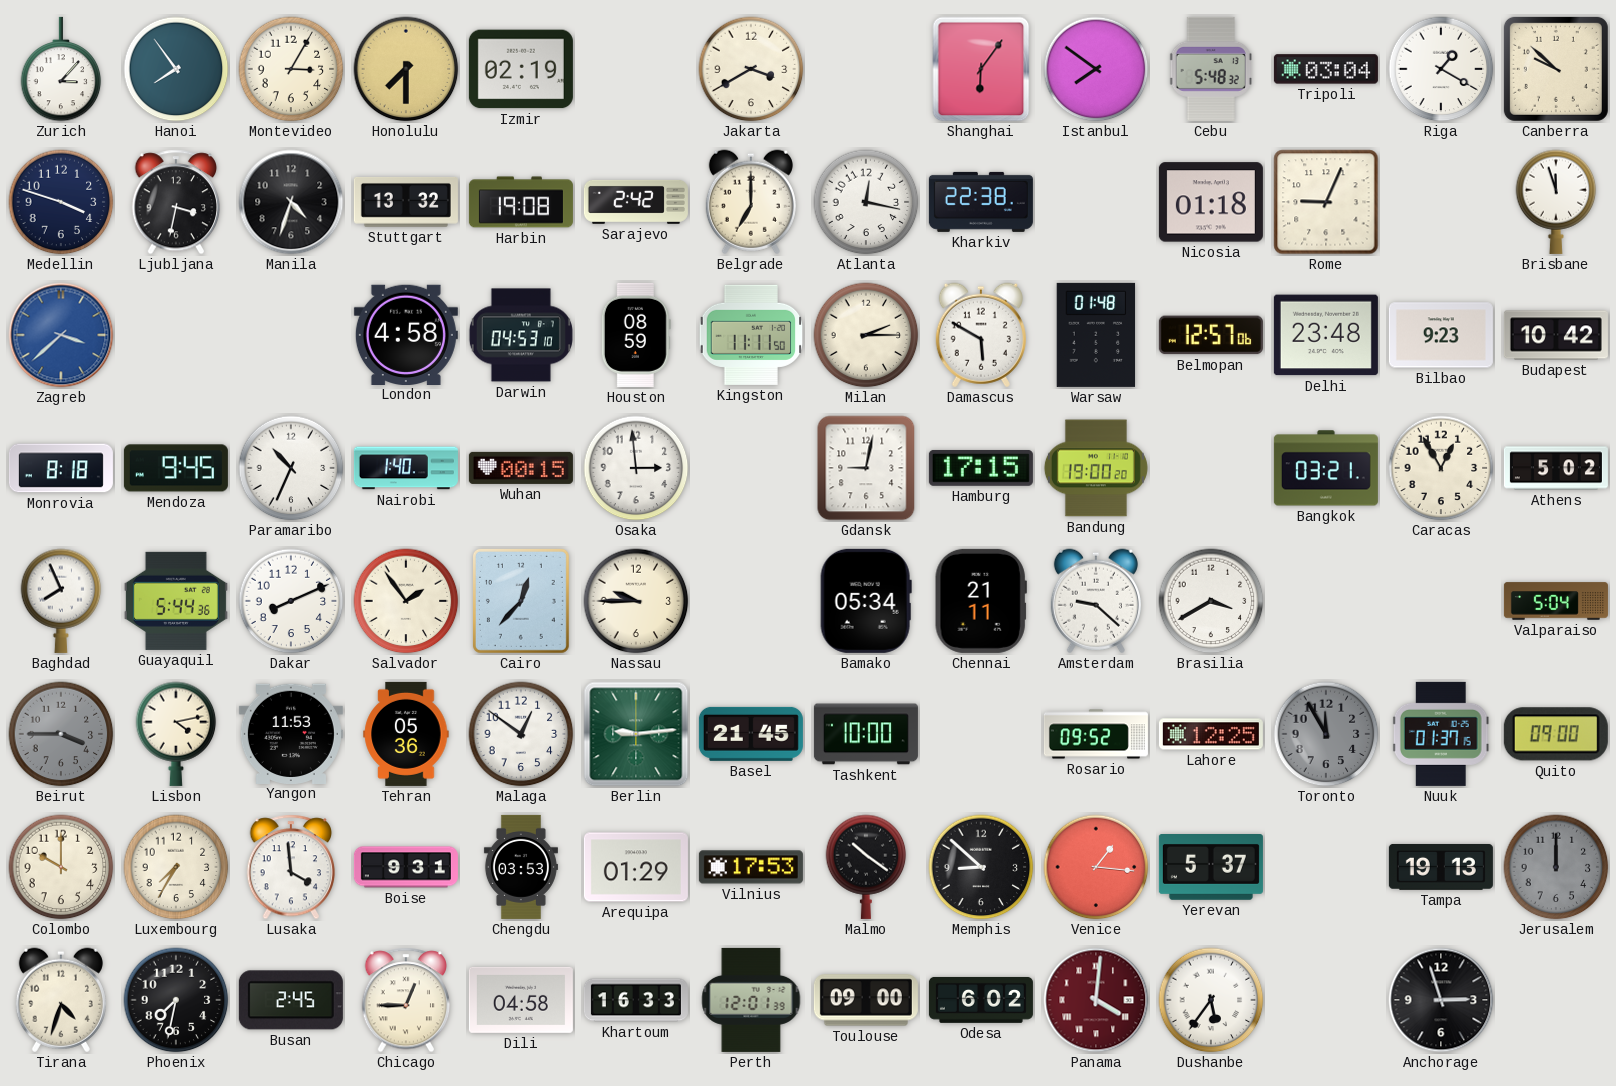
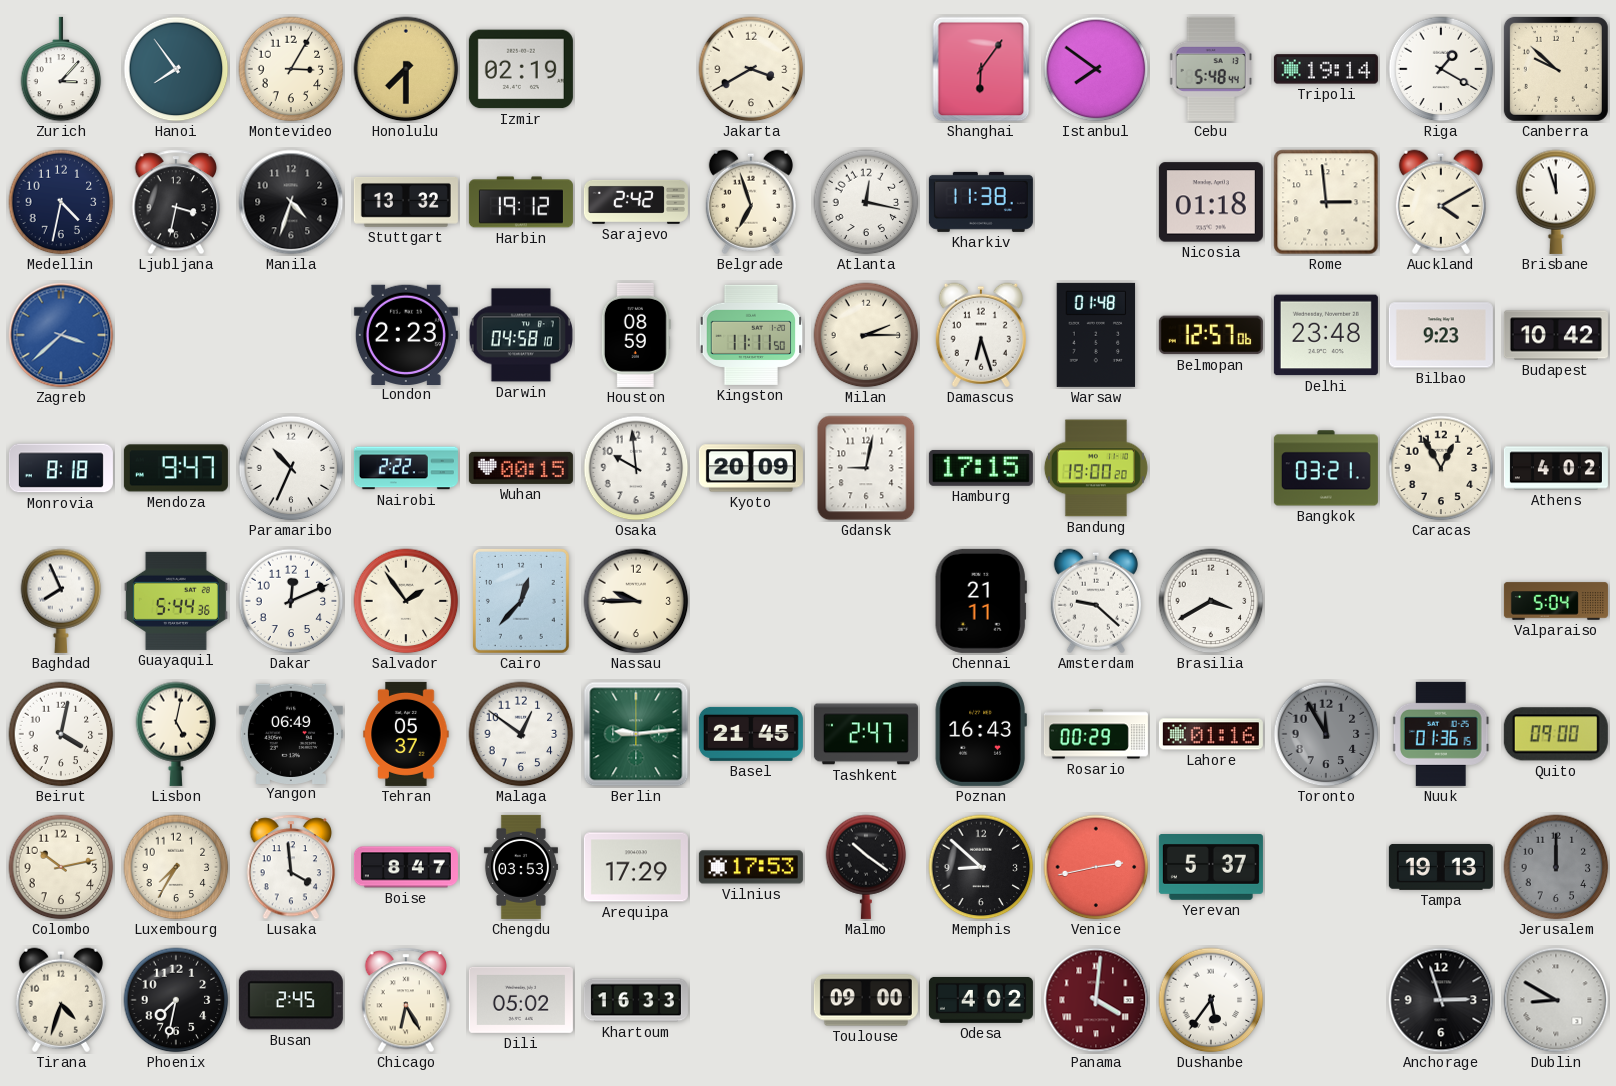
Cebu: 5:48:32 -> 5:48:44 (1211, 69)
Tripoli: 03:04 -> 19:14 (1326, 69)
Medellin: 3:48 -> 4:32 (61, 202)
Harbin: 19:08 -> 19:12 (521, 202)
Belgrade: 7:00 -> 6:57 (751, 202)
Kharkiv: 22:38 -> 11:38 (981, 202)
Rome: 9:04 -> 2:59 (1326, 202)
Auckland: none -> 4:10 (1441, 202)
London: 4:58 -> 2:23 (406, 334)
Darwin: 04:53 -> 04:58 (521, 335)
Damascus: 5:50 -> 6:27 (981, 335)
Mendoza: 9:45 -> 9:47 (176, 468)
Nairobi: 1:40 -> 2:22 (406, 468)
Osaka: 2:59 -> 9:59 (636, 468)
Kyoto: none -> 20:09 (751, 468)
Athens: 5:02 -> 4:02 (1556, 468)
Dakar: 8:11 -> 12:11 (291, 601)
Bamako: 05:34 -> none (866, 601)
Beirut: 3:45 -> 4:02 (61, 734)
Beirut dial: grey -> white (61, 734)
Lisbon: 4:13 -> 5:02 (176, 734)
Yangon: 11:53 -> 06:49 (291, 733)
Tehran: 05:36 -> 05:37 (406, 734)
Tashkent: 10:00 -> 2:47 (866, 734)
Poznan: none -> 16:43 (981, 734)
Rosario: 09:52 -> 00:29 (1096, 734)
Lahore: 12:25 -> 01:16 (1211, 734)
Nuuk: 01:37 -> 01:36 (1441, 734)
Colombo: 10:00 -> 10:13 (61, 867)
Boise: 9:31 -> 8:47 (406, 867)
Arequipa: 01:29 -> 17:29 (636, 867)
Venice: 1:16 -> 2:43 (1096, 867)
Chicago: 12:45 -> 6:25 (406, 1000)
Dili: 04:58 -> 05:02 (521, 1000)
Perth: 12:01 -> none (751, 1000)
Odesa: 6:02 -> 4:02 (981, 1000)
Dublin: none -> 8:50 (1556, 1000)
